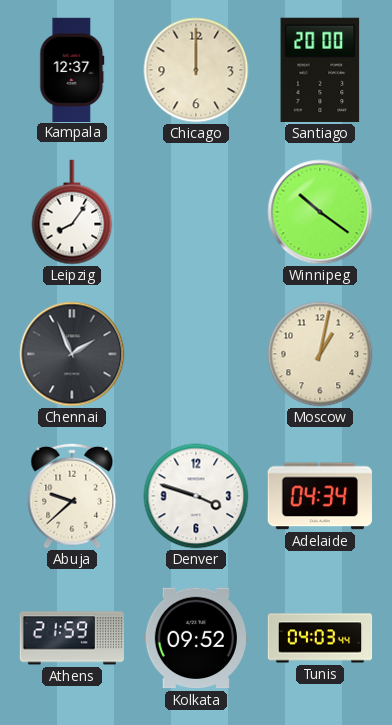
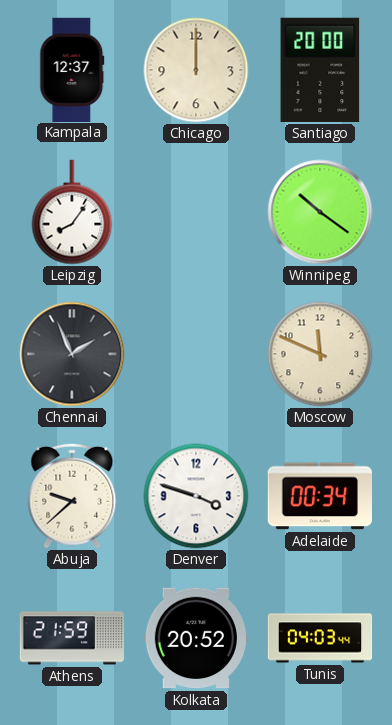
Moscow: 1:02 -> 11:49 (320, 354)
Adelaide: 04:34 -> 00:34 (319, 496)
Kolkata: 09:52 -> 20:52 (195, 638)
